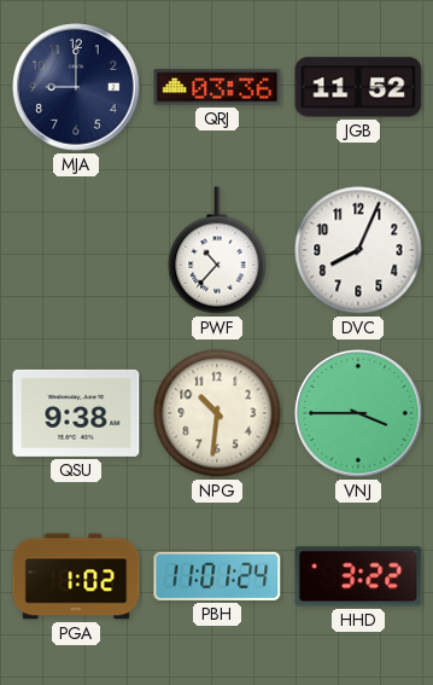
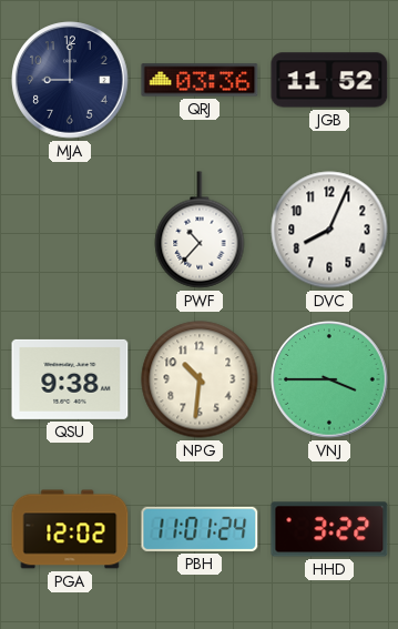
PGA: 1:02 -> 12:02 (70, 529)
